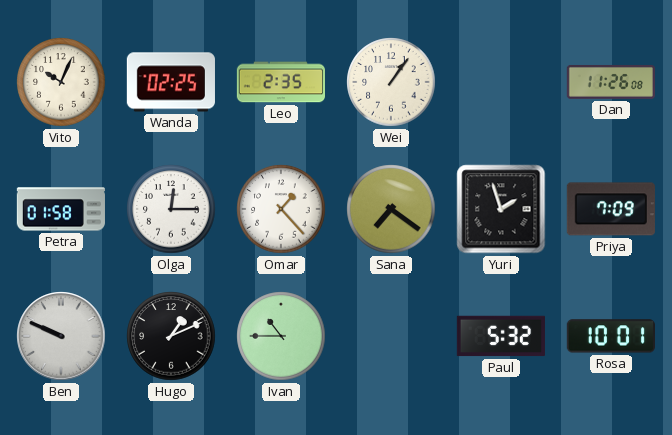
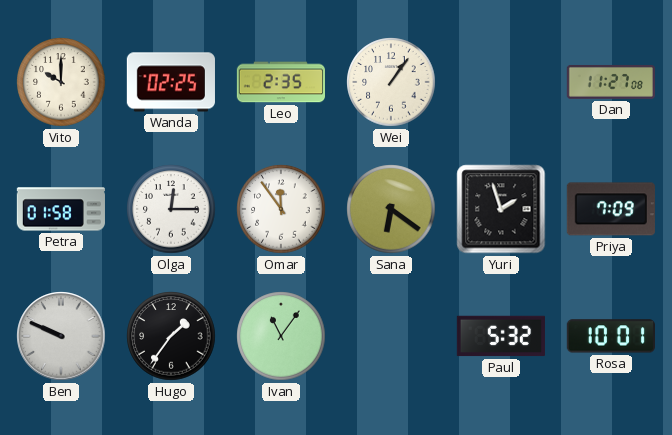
Vito: 10:04 -> 10:00 (61, 82)
Dan: 11:26 -> 11:27 (610, 82)
Omar: 1:23 -> 11:54 (281, 209)
Sana: 7:21 -> 6:21 (391, 209)
Hugo: 1:11 -> 1:36 (171, 336)
Ivan: 10:45 -> 11:06 (281, 336)
